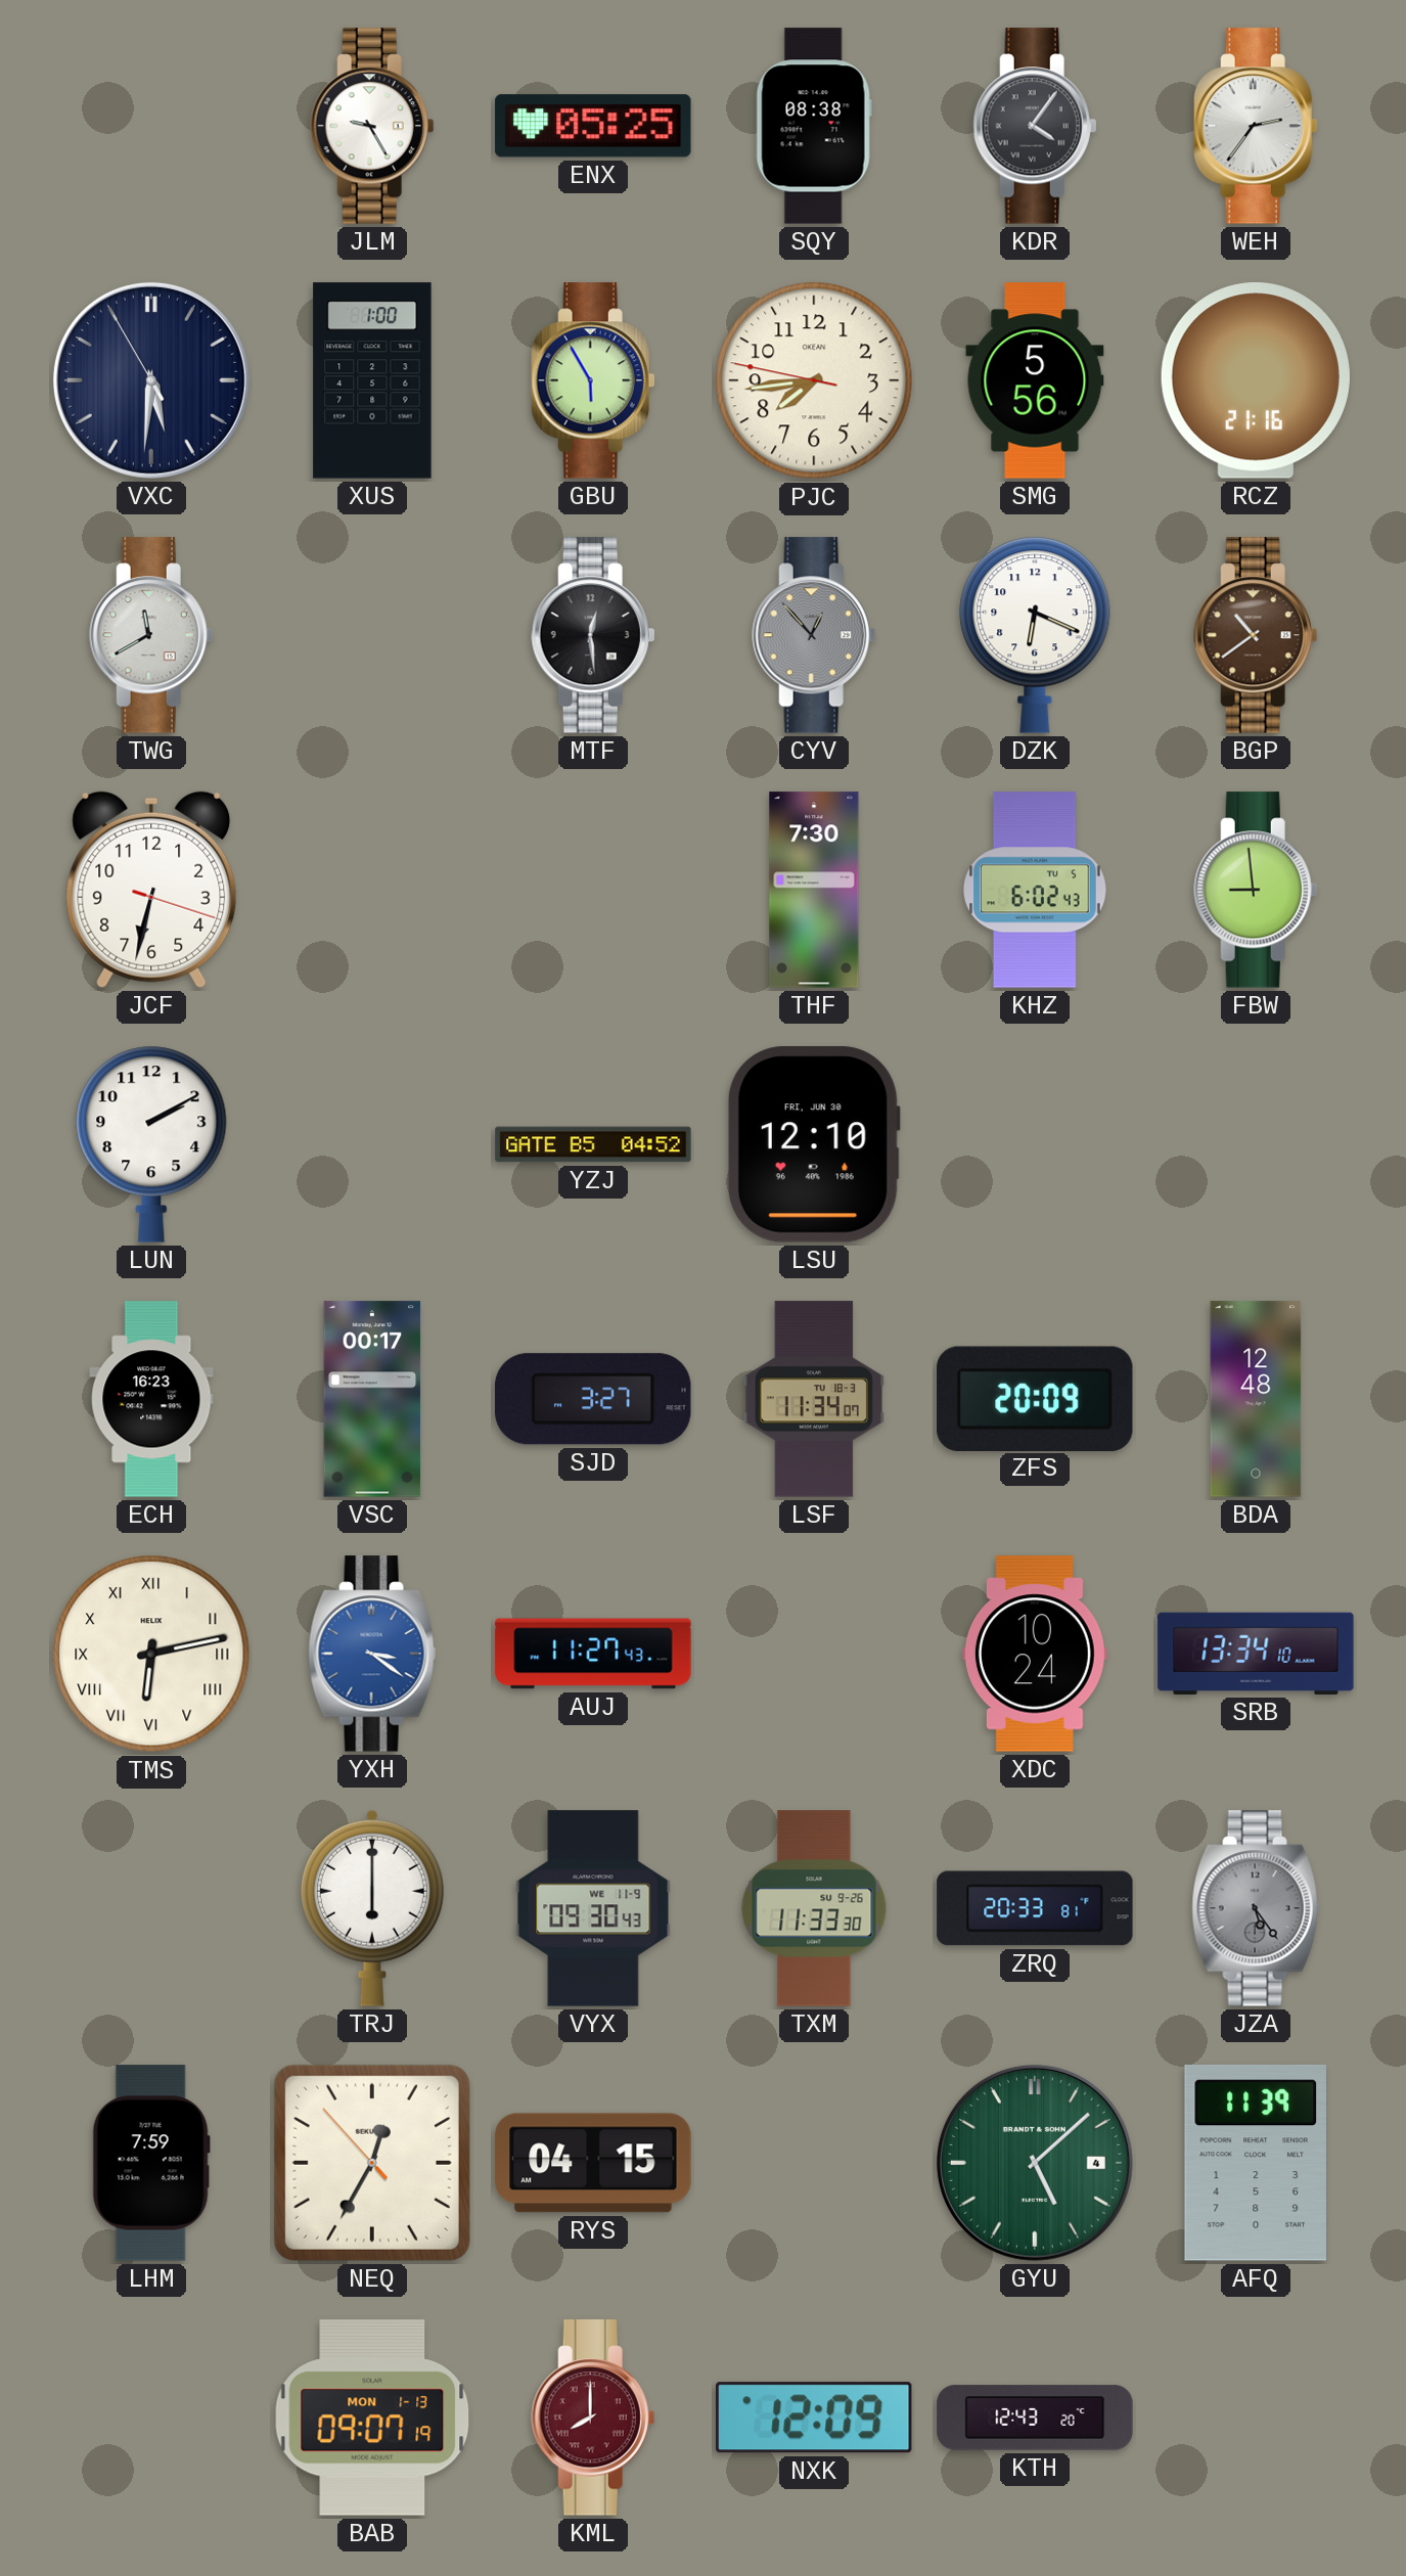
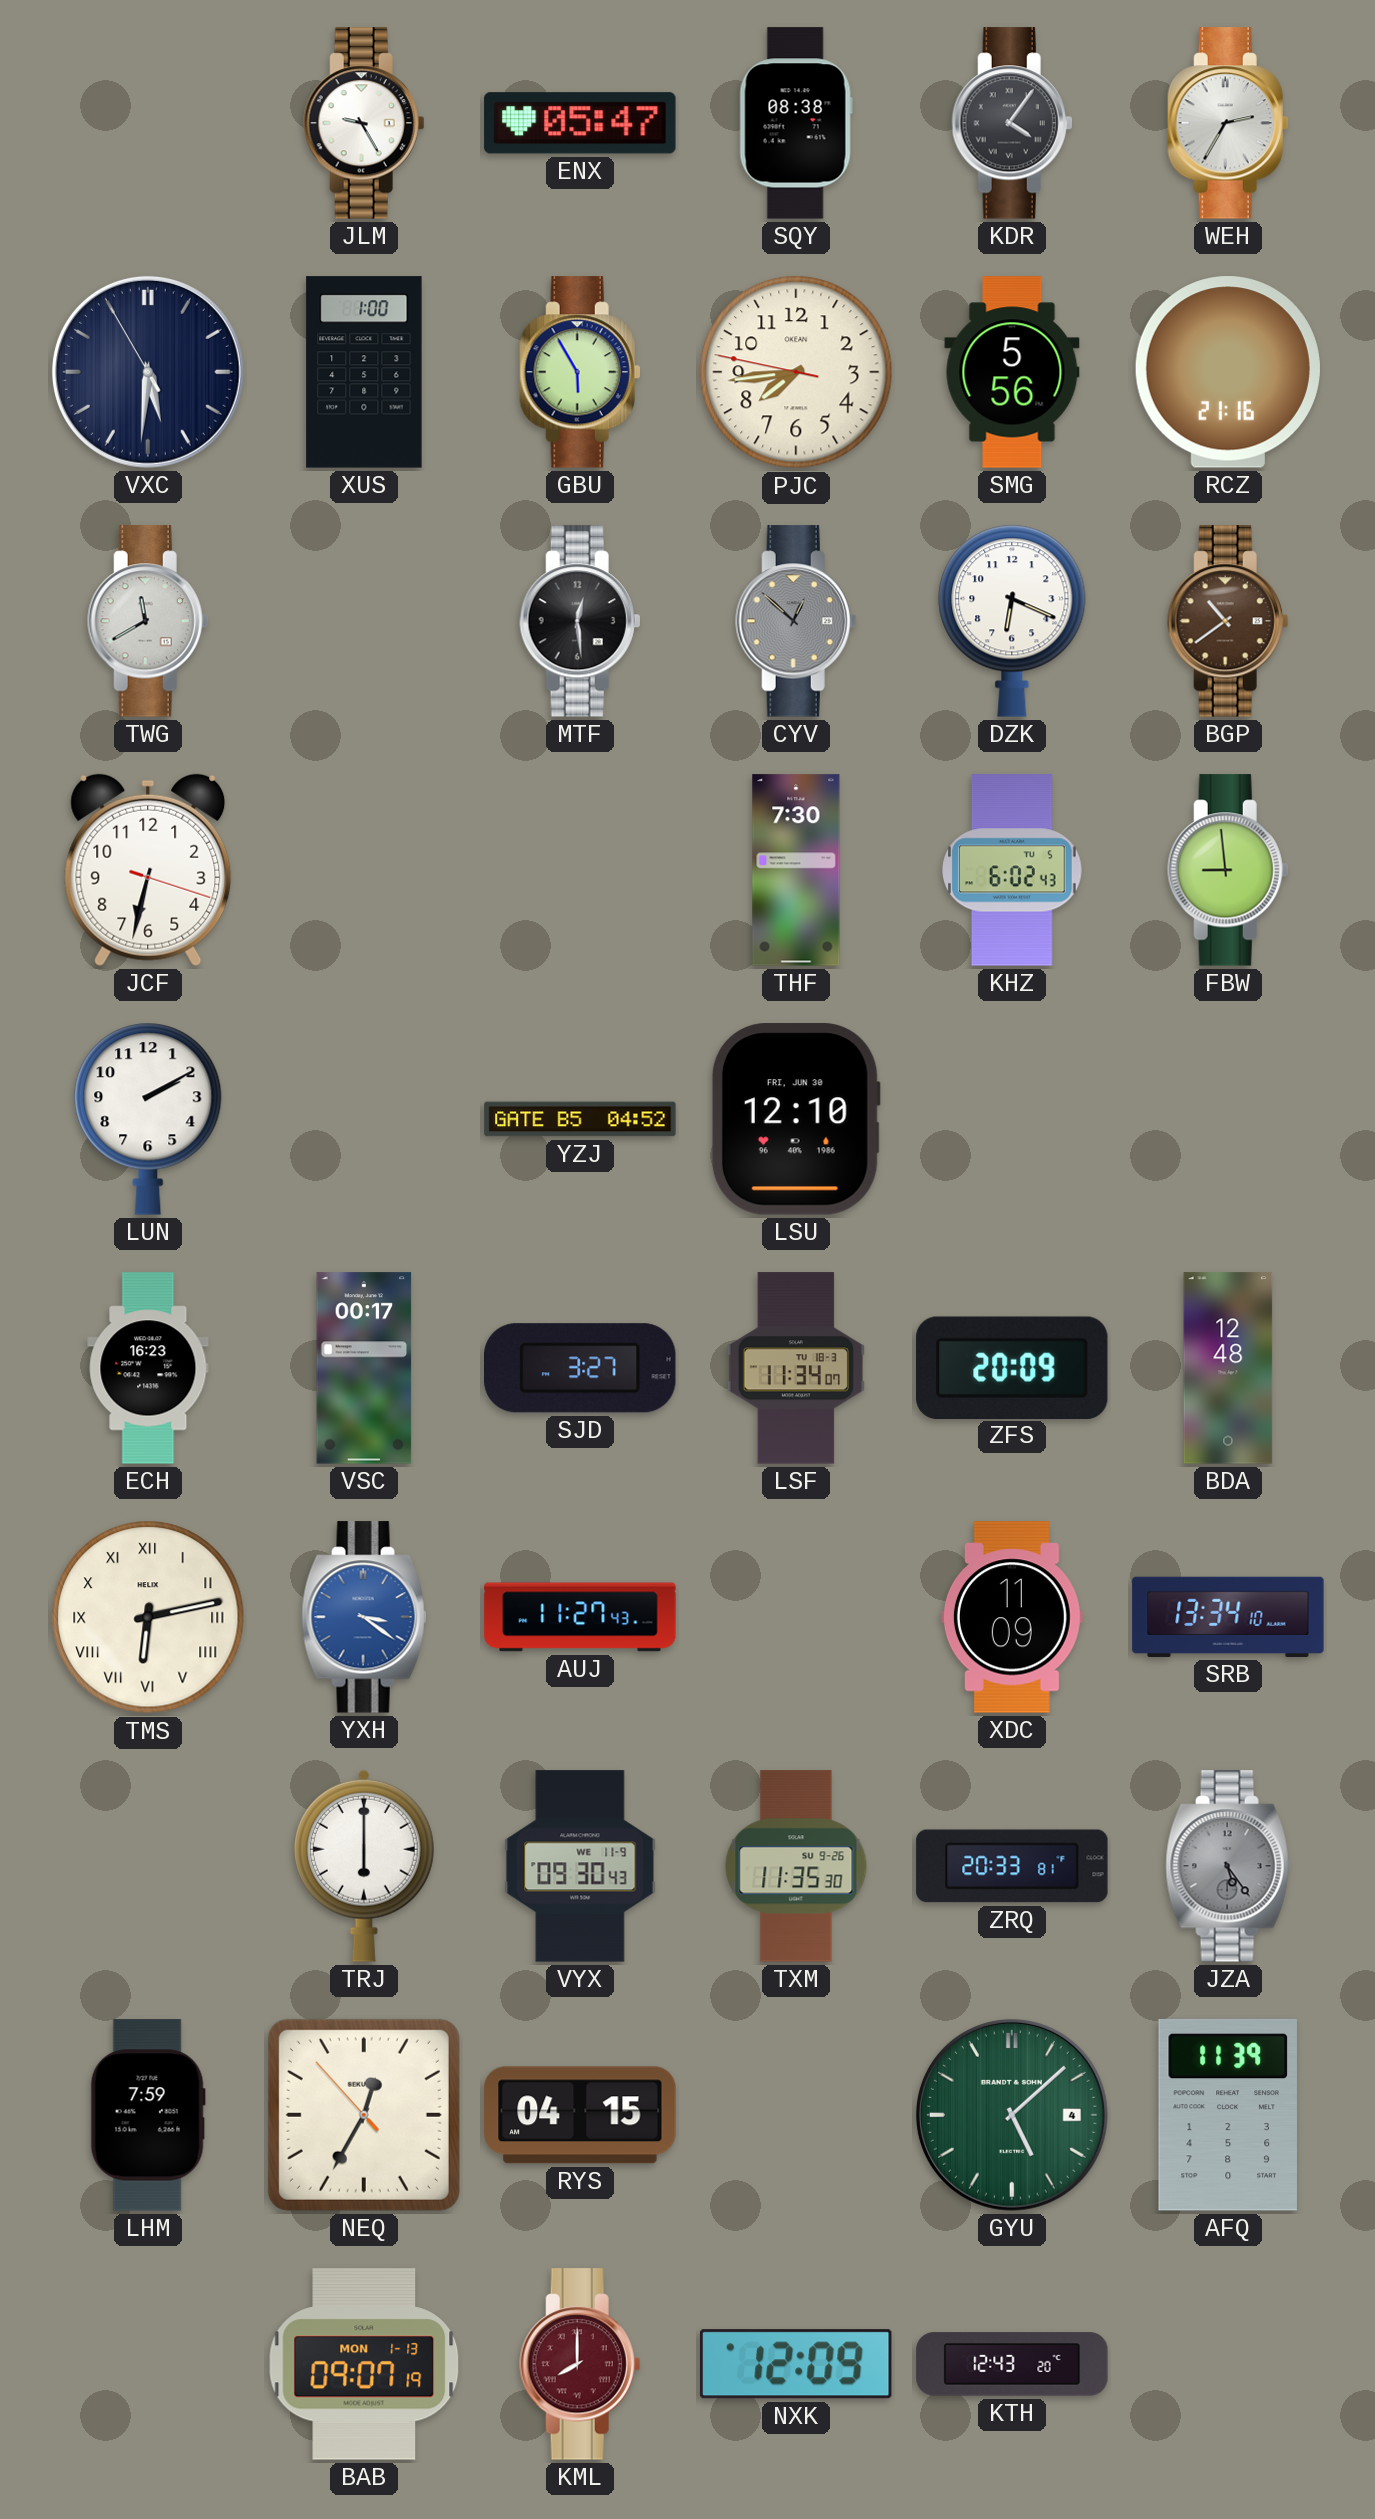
ENX: 05:25 -> 05:47 (580, 123)
WEH: 2:36 -> 2:35 (1228, 123)
CYV: 12:53 -> 12:52 (796, 621)
XDC: 10:24 -> 11:09 (1012, 1617)
TXM: 11:33 -> 11:35 (796, 1866)
